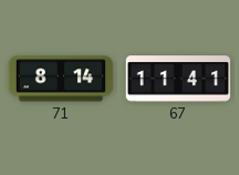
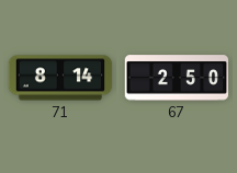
67: 11:41 -> 2:50 (177, 78)
